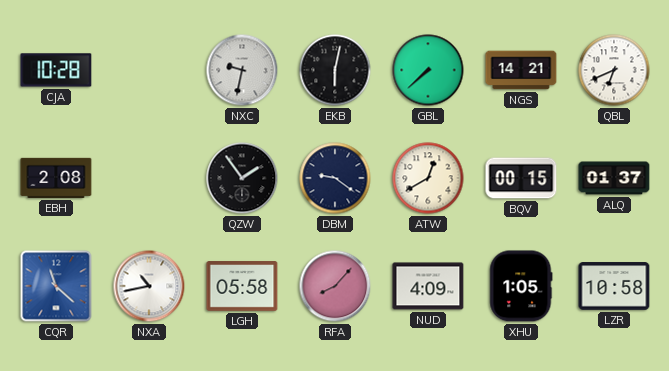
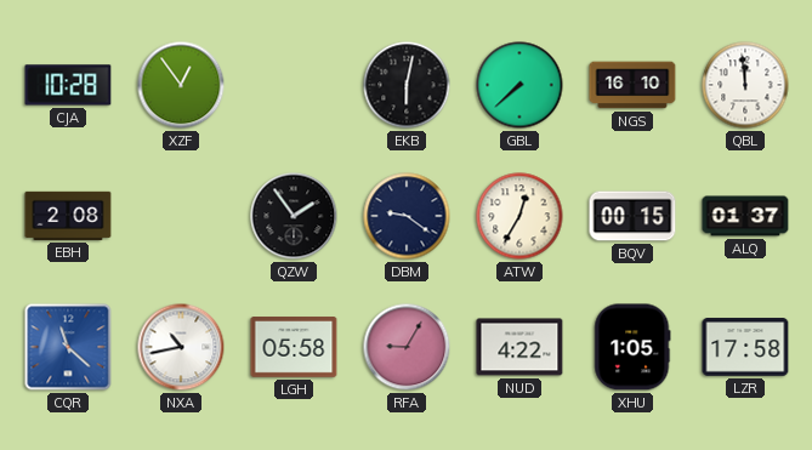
XZF: none -> 12:54 (181, 85)
NXC: 9:32 -> none (242, 70)
NGS: 14:21 -> 16:10 (632, 85)
QBL: 6:41 -> 11:59 (745, 85)
ATW: 12:40 -> 12:35 (519, 216)
RFA: 8:07 -> 9:05 (407, 347)
NUD: 4:09 -> 4:22 (519, 347)
LZR: 10:58 -> 17:58 (745, 347)
